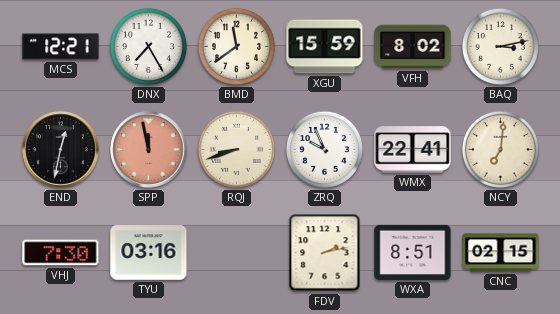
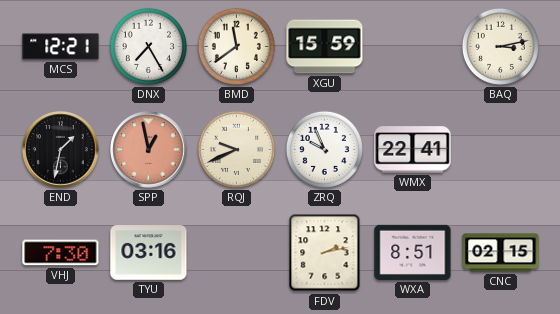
VFH: 8:02 -> none (413, 47)
END: 12:32 -> 1:32 (61, 150)
SPP: 11:58 -> 12:58 (149, 150)
RQJ: 8:42 -> 9:41 (236, 149)
NCY: 7:01 -> none (500, 149)
